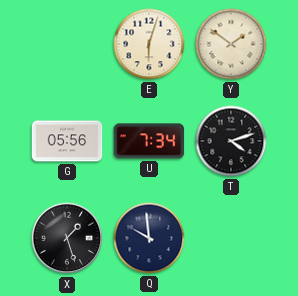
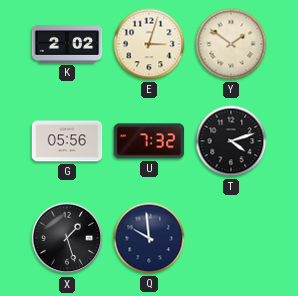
K: none -> 2:02 (67, 45)
E: 6:03 -> 3:03 (149, 44)
U: 7:34 -> 7:32 (149, 141)
